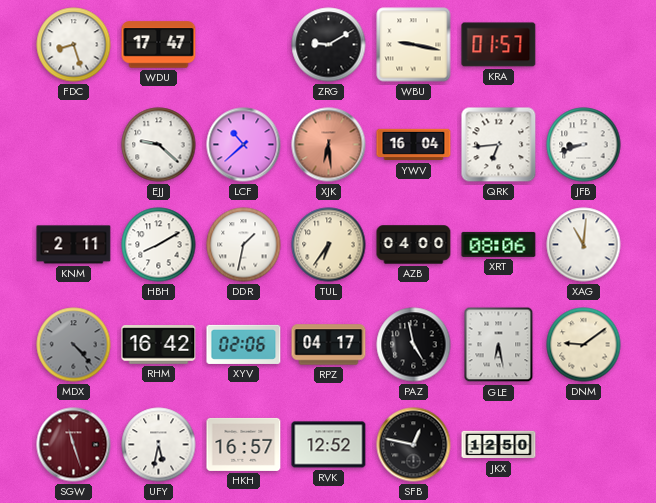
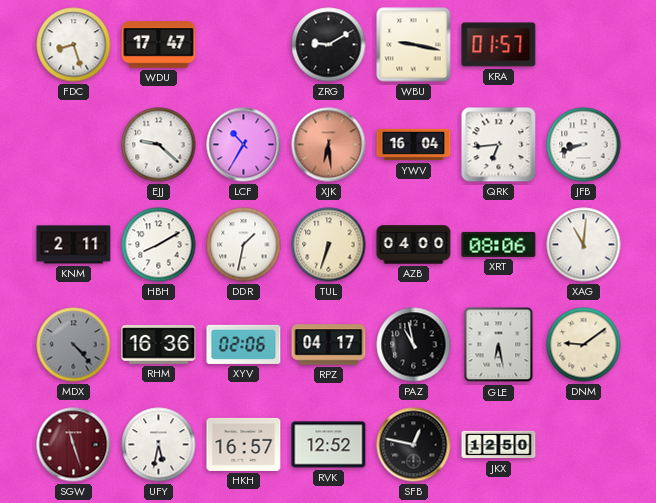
LCF: 10:38 -> 10:35 (244, 145)
TUL: 6:36 -> 6:33 (329, 245)
RHM: 16:42 -> 16:36 (159, 345)
PAZ: 4:58 -> 10:58 (414, 345)
